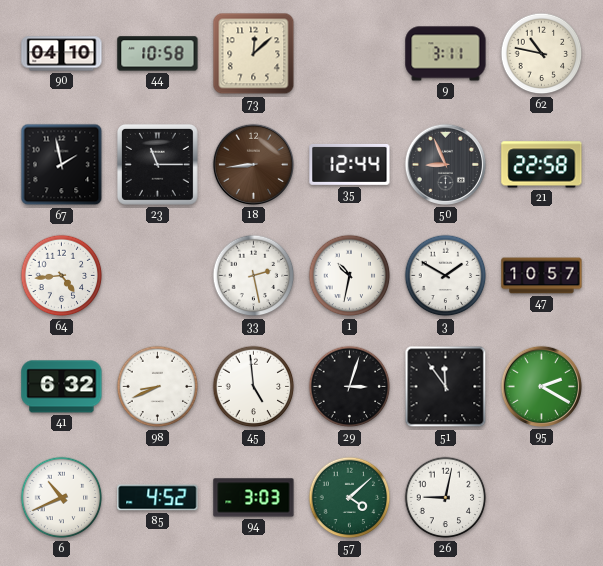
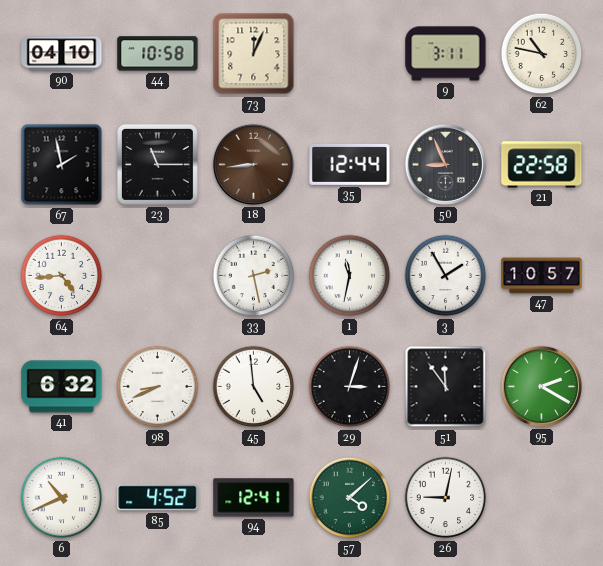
73: 12:08 -> 12:04 (254, 54)
1: 10:32 -> 11:32 (350, 276)
3: 1:50 -> 1:55 (446, 276)
94: 3:03 -> 12:41 (254, 498)
